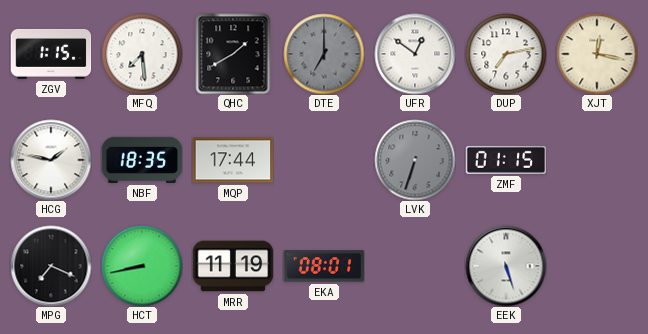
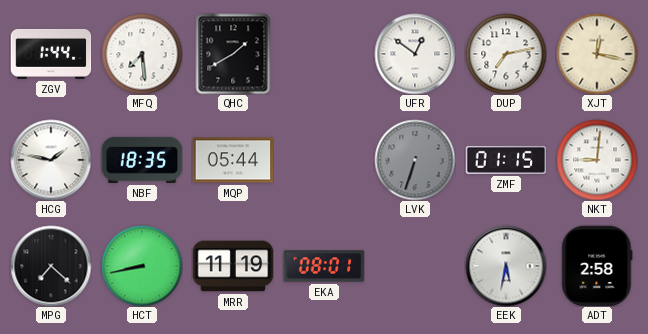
ZGV: 1:15 -> 1:44 (51, 54)
DTE: 7:00 -> none (324, 54)
MQP: 17:44 -> 05:44 (233, 160)
NKT: none -> 9:01 (597, 160)
MPG: 7:19 -> 7:22 (51, 266)
EEK: 5:27 -> 5:32 (506, 266)
ADT: none -> 2:58 (597, 266)
